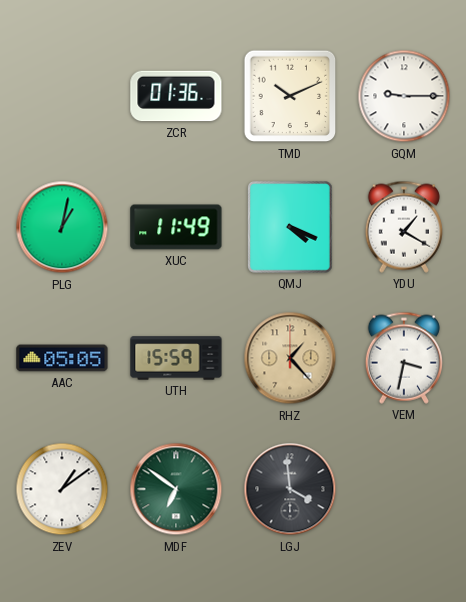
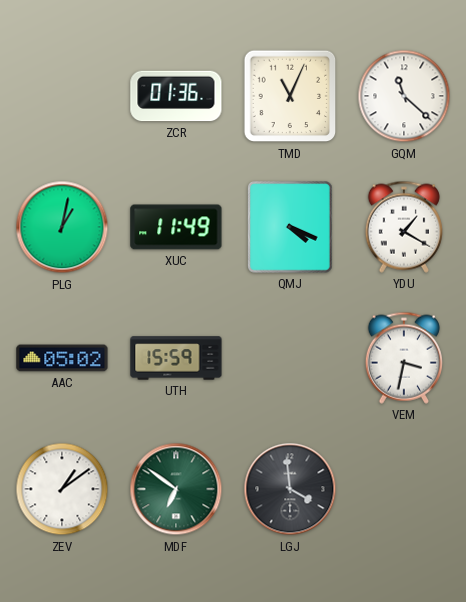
TMD: 10:11 -> 11:04 (290, 96)
GQM: 9:15 -> 11:22 (404, 96)
AAC: 05:05 -> 05:02 (62, 358)
RHZ: 1:23 -> none (290, 358)
